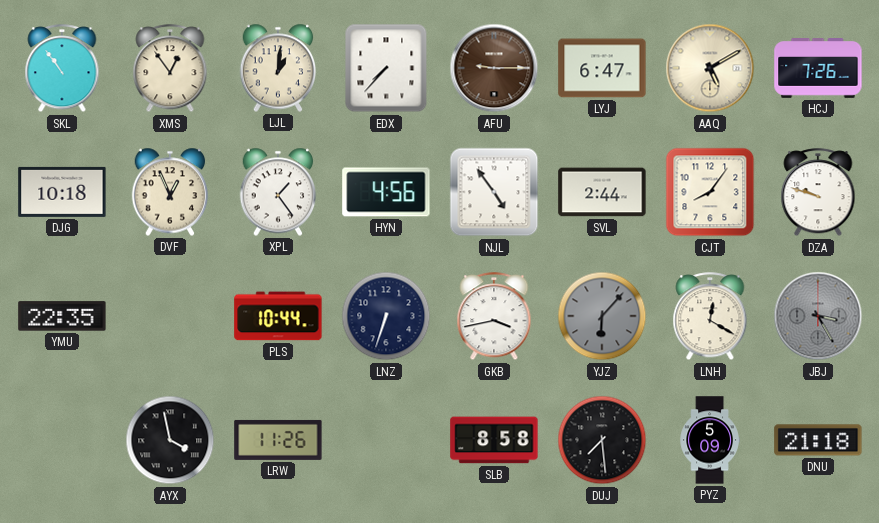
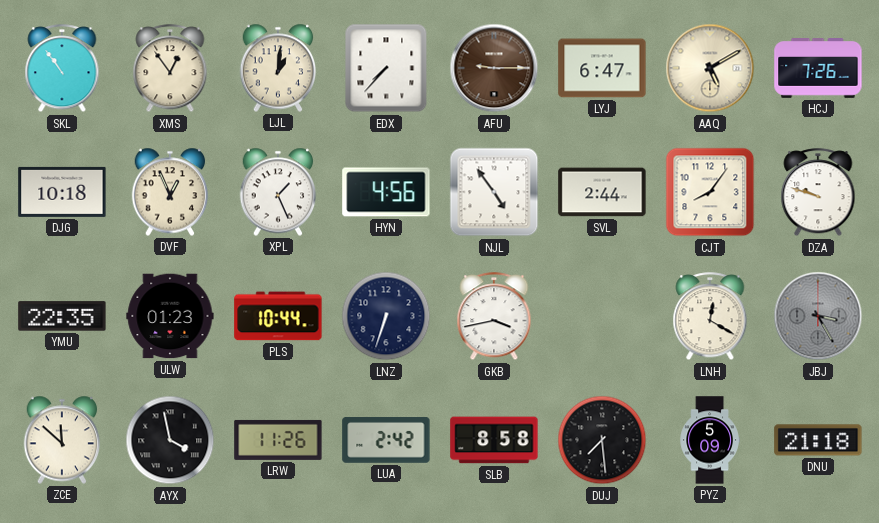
XPL: 1:24 -> 1:26 (278, 192)
ULW: none -> 01:23 (170, 316)
YJZ: 6:07 -> none (602, 316)
ZCE: none -> 11:52 (62, 440)
LUA: none -> 2:42 (386, 441)
